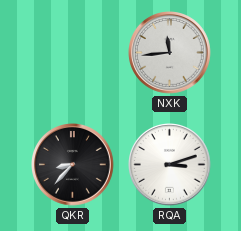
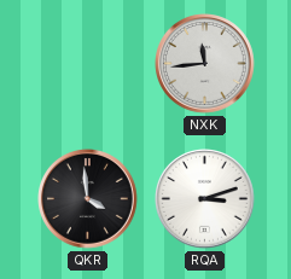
QKR: 8:37 -> 3:59 (88, 199)
